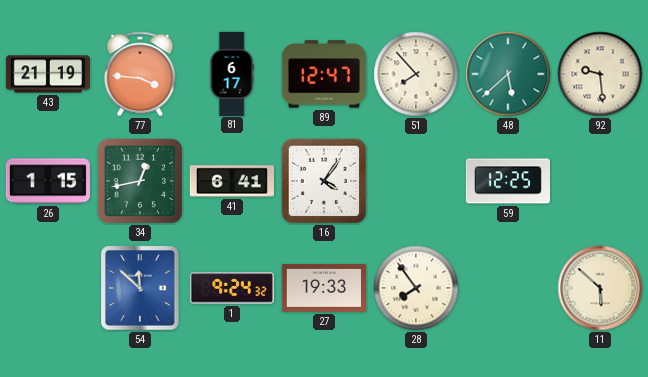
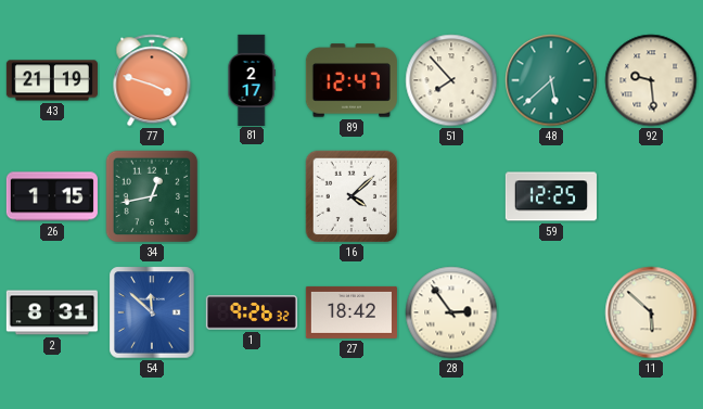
77: 3:46 -> 3:48 (152, 80)
81: 6:17 -> 2:17 (252, 79)
41: 6:41 -> none (232, 181)
16: 4:06 -> 4:08 (351, 196)
2: none -> 8:31 (52, 312)
1: 9:24 -> 9:26 (252, 312)
27: 19:33 -> 18:42 (351, 312)
28: 7:54 -> 2:54 (451, 312)
